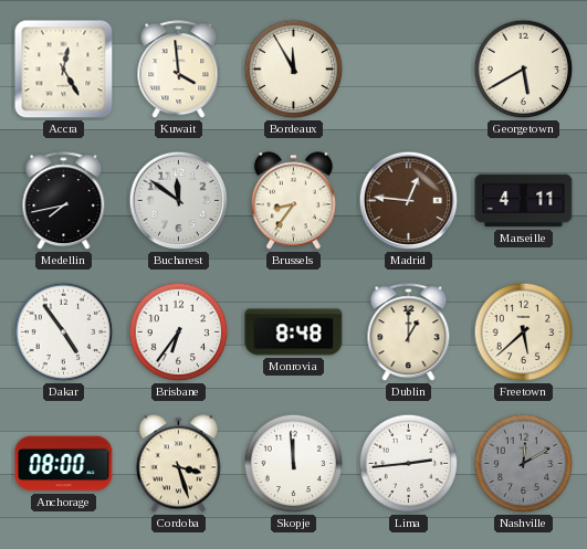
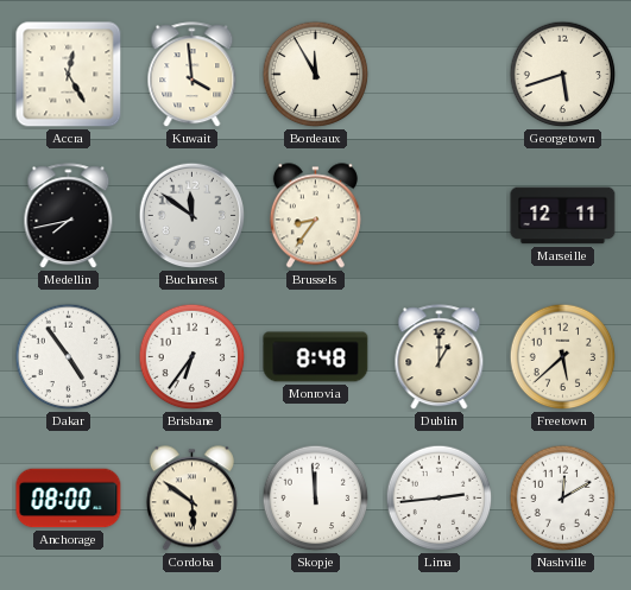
Georgetown: 5:40 -> 5:42 (563, 75)
Madrid: 12:46 -> none (409, 201)
Marseille: 4:11 -> 12:11 (563, 216)
Cordoba: 3:27 -> 5:51 (191, 499)
Nashville dial: grey -> white (563, 499)
